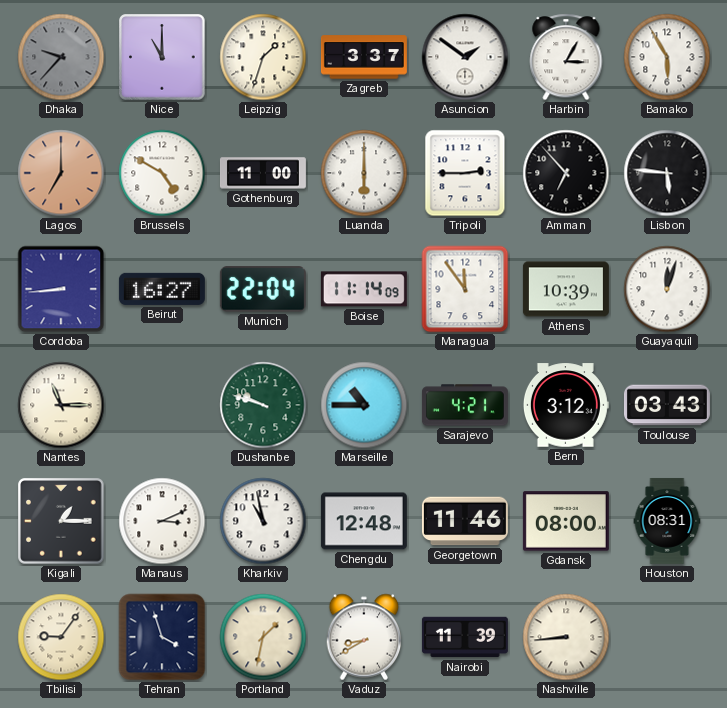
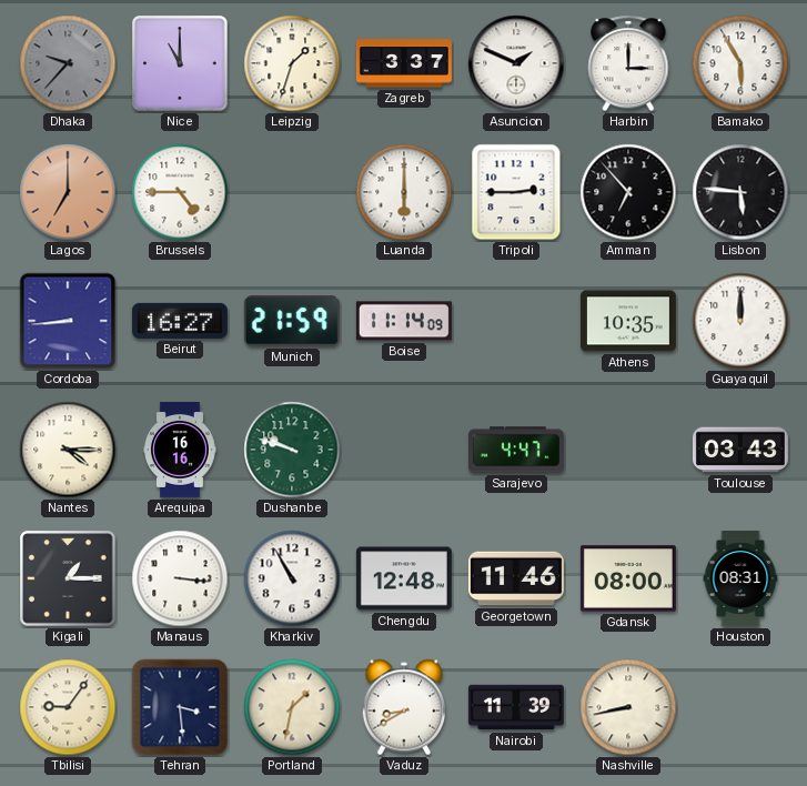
Asuncion: 1:51 -> 1:49 (516, 63)
Harbin: 3:05 -> 3:00 (628, 63)
Brussels: 4:50 -> 4:45 (180, 192)
Gothenburg: 11:00 -> none (263, 173)
Munich: 22:04 -> 21:59 (292, 321)
Managua: 11:54 -> none (465, 289)
Athens: 10:39 -> 10:35 (628, 321)
Guayaquil: 12:03 -> 12:00 (740, 321)
Nantes: 11:15 -> 4:15 (68, 450)
Arequipa: none -> 16:16 (180, 450)
Marseille: 10:45 -> none (364, 405)
Sarajevo: 4:21 -> 4:47 (516, 450)
Bern: 3:12 -> none (566, 405)
Manaus: 3:11 -> 3:16 (180, 578)
Kharkiv: 10:58 -> 10:55 (292, 578)
Tehran: 3:57 -> 3:29 (180, 707)
Nashville: 8:44 -> 8:43 (628, 707)
